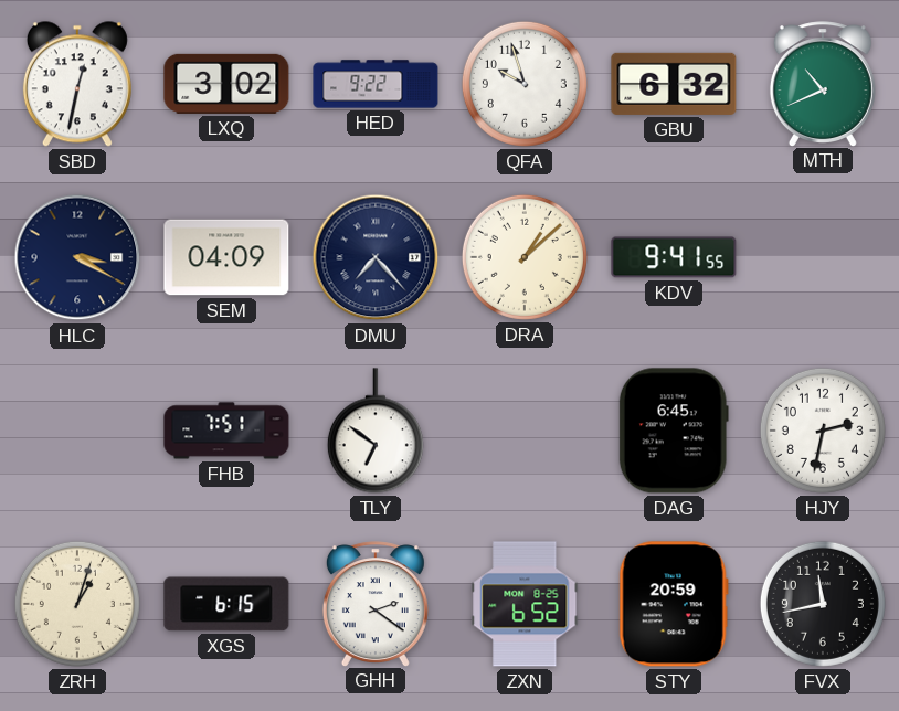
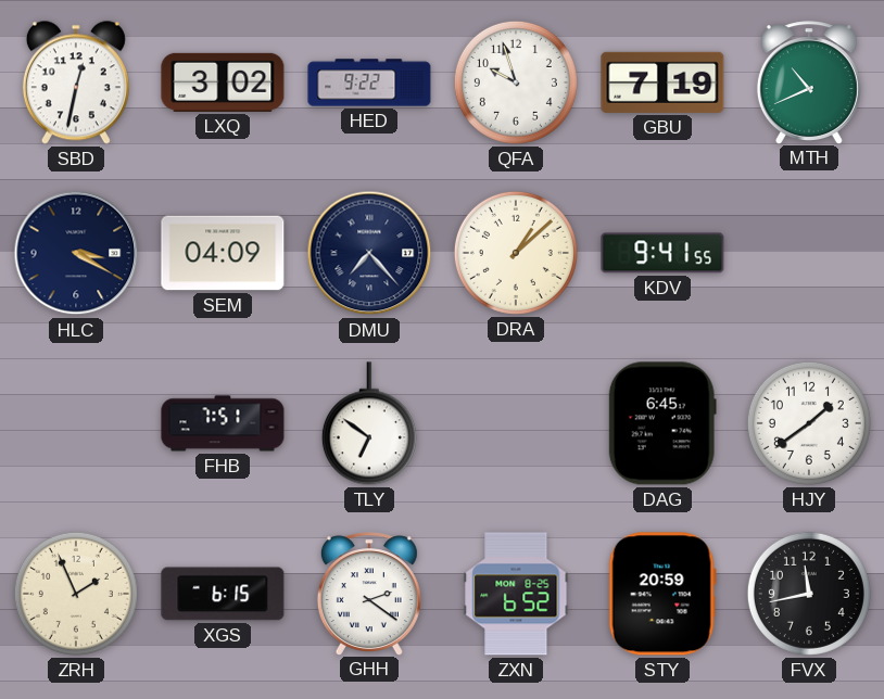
GBU: 6:32 -> 7:19 (662, 82)
HJY: 2:32 -> 1:39 (809, 423)
ZRH: 1:03 -> 1:56 (76, 594)
